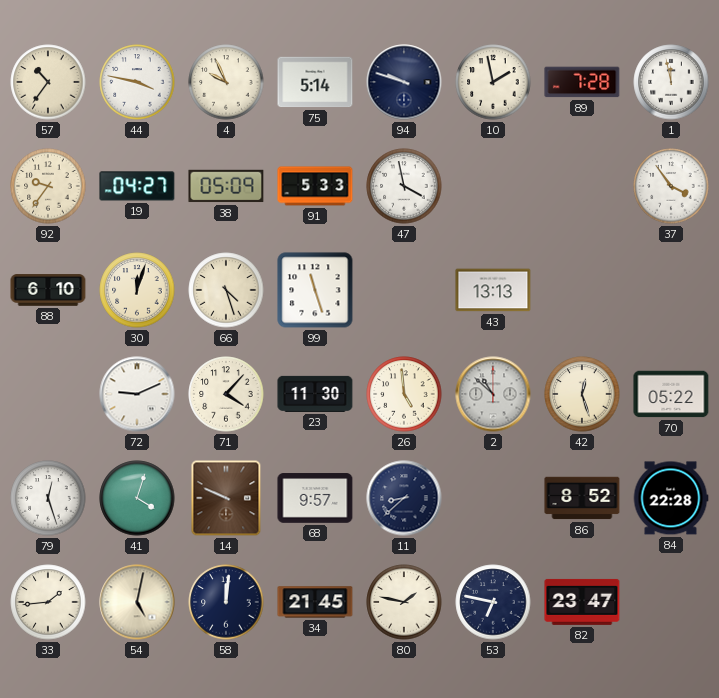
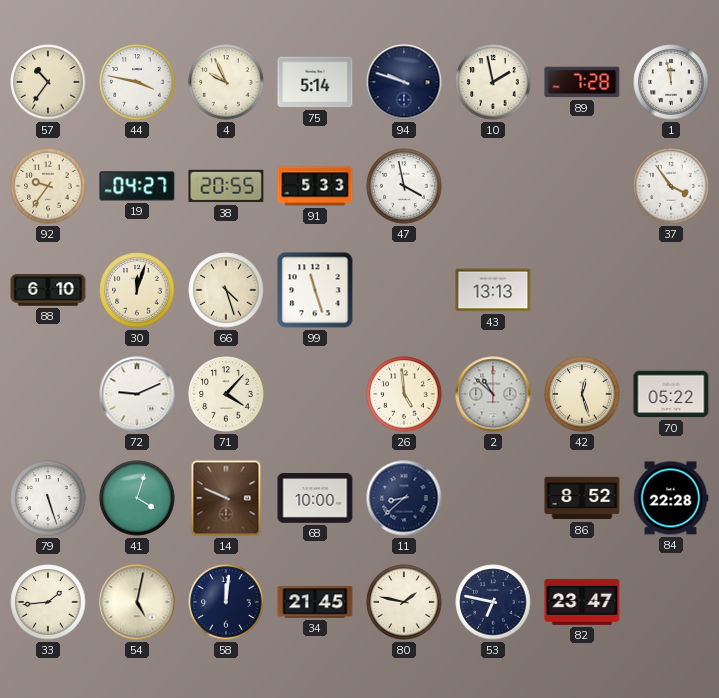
38: 05:09 -> 20:55 (226, 186)
23: 11:30 -> none (315, 394)
79: 12:27 -> 5:27 (48, 498)
68: 9:57 -> 10:00 (315, 498)
